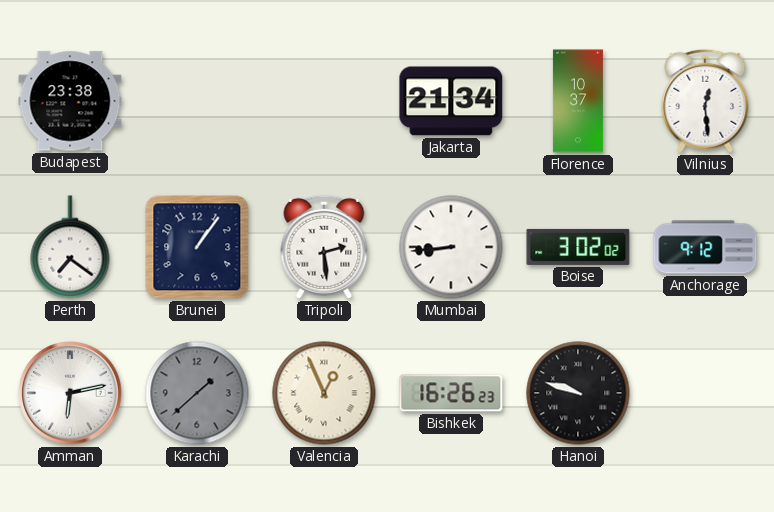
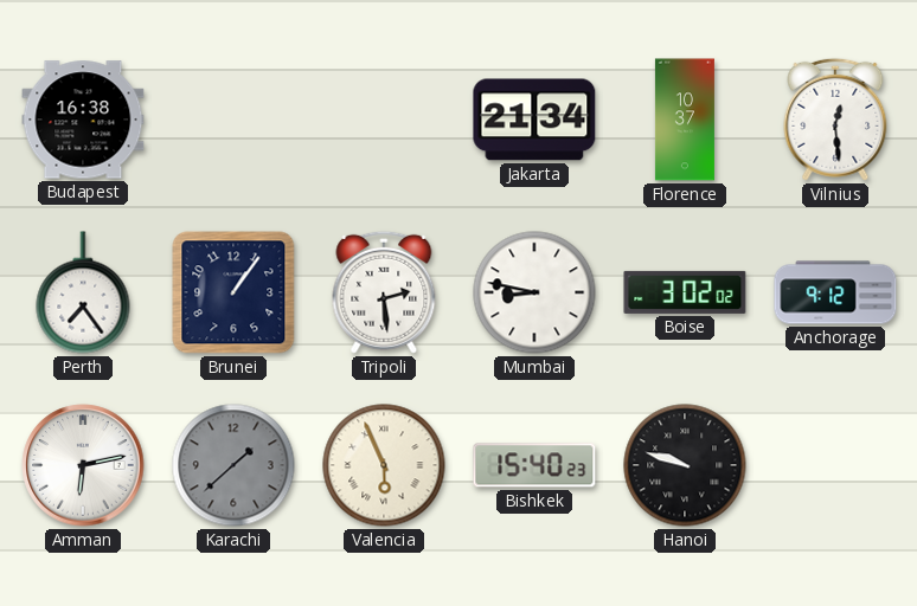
Budapest: 23:38 -> 16:38 (83, 120)
Perth: 7:21 -> 7:24 (83, 292)
Mumbai: 8:44 -> 8:47 (534, 292)
Valencia: 12:56 -> 5:56 (384, 465)
Bishkek: 16:26 -> 15:40 (534, 465)
